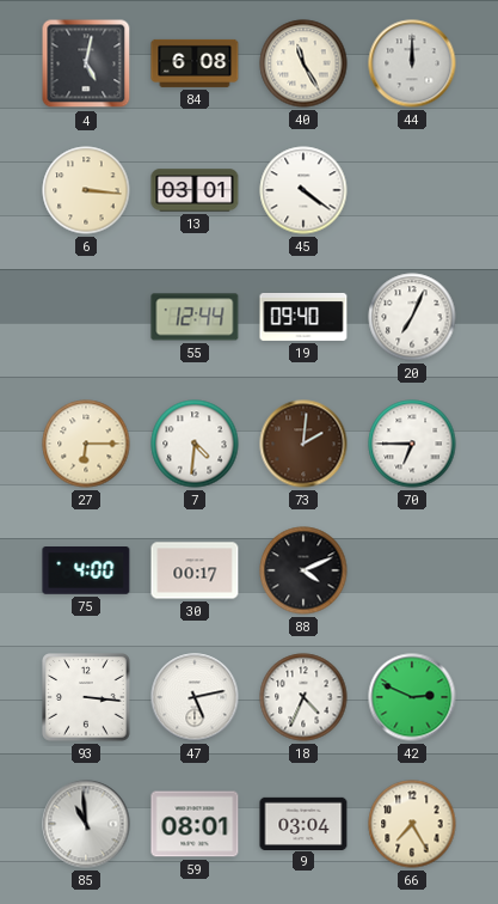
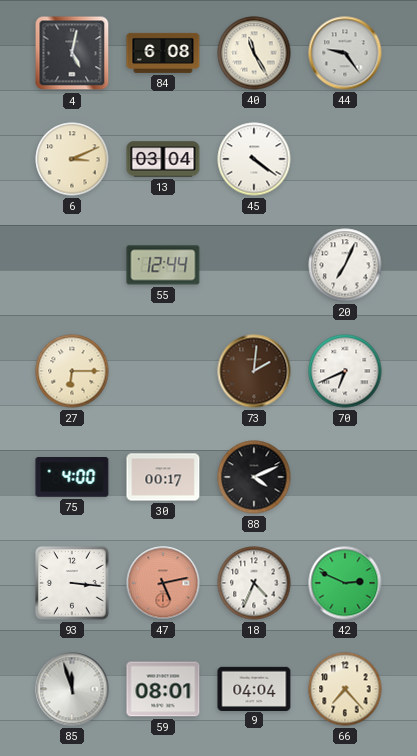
44: 12:00 -> 9:24 (345, 53)
6: 3:16 -> 3:11 (72, 159)
13: 03:01 -> 03:04 (163, 159)
19: 09:40 -> none (303, 317)
7: 4:31 -> none (195, 444)
70: 6:45 -> 6:41 (345, 371)
47 dial: white -> salmon (163, 583)
85: 10:59 -> 11:57 (72, 689)
9: 03:04 -> 04:04 (254, 688)
66: 7:25 -> 7:23 (345, 689)
